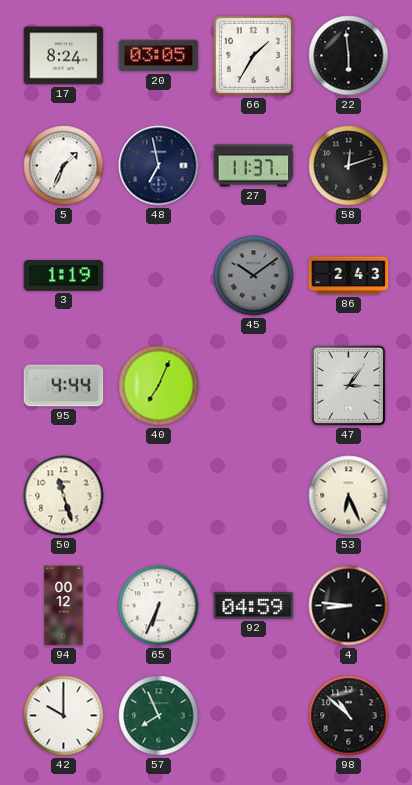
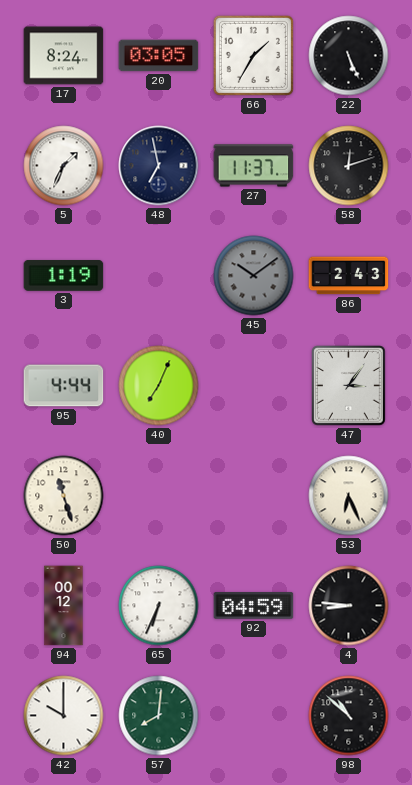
22: 5:59 -> 5:26 (349, 56)
57: 7:56 -> 8:01 (159, 716)
